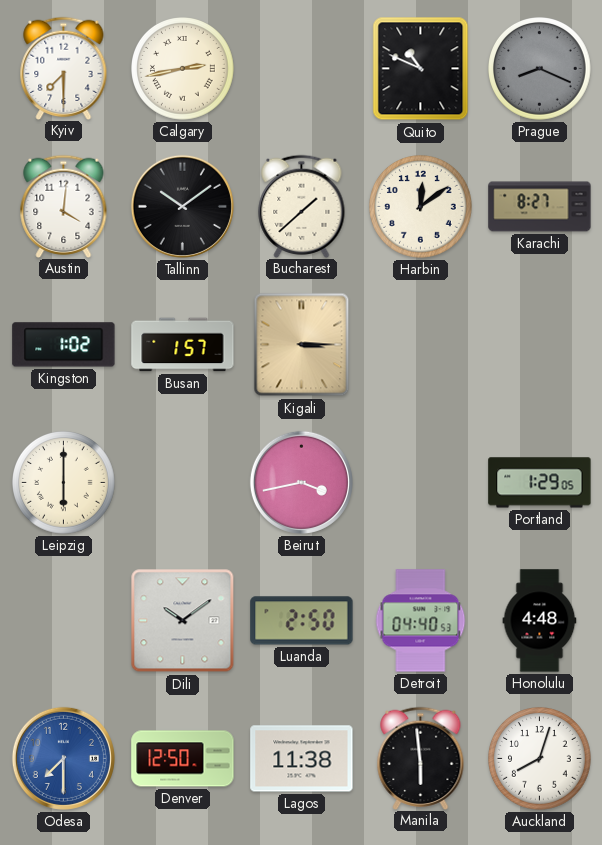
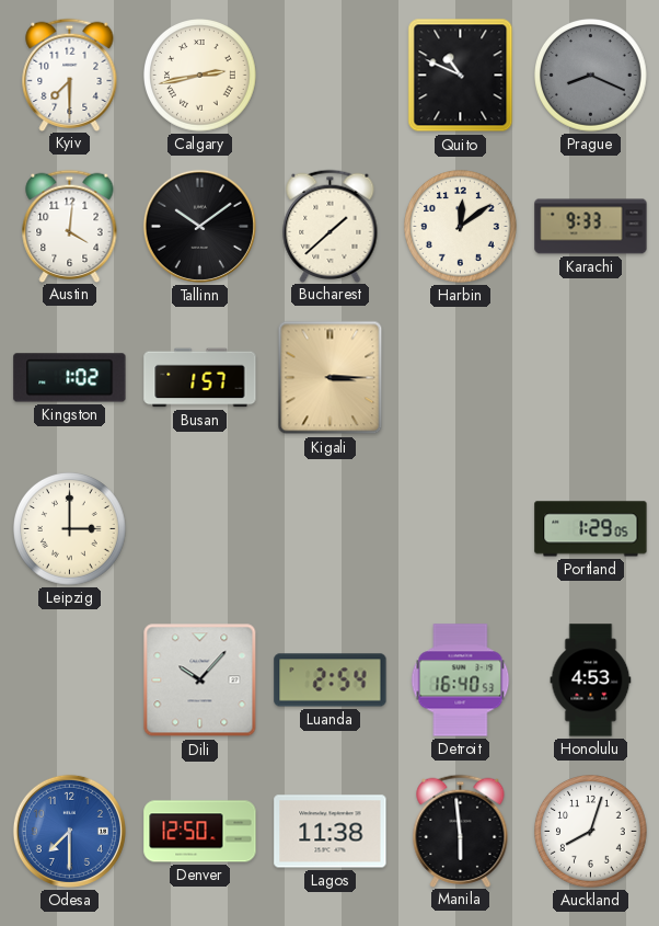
Karachi: 8:27 -> 9:33 (591, 227)
Leipzig: 6:00 -> 3:00 (70, 529)
Beirut: 3:43 -> none (301, 482)
Dili: 10:09 -> 10:07 (200, 681)
Luanda: 2:50 -> 2:54 (331, 681)
Detroit: 04:40 -> 16:40 (461, 681)
Honolulu: 4:48 -> 4:53 (591, 681)
